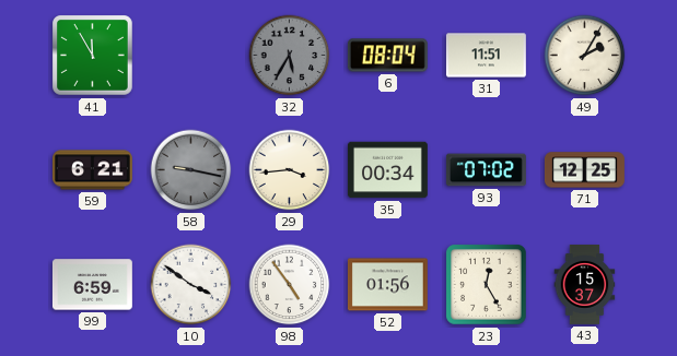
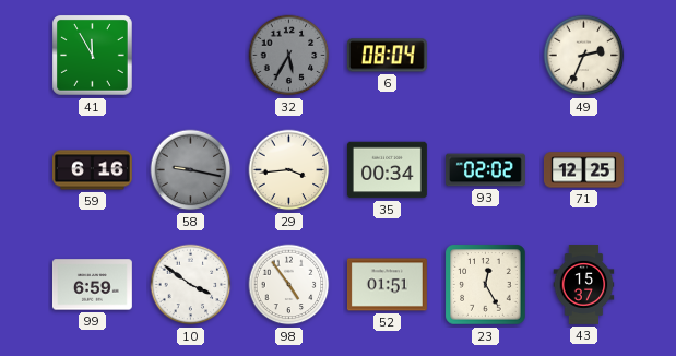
31: 11:51 -> none (486, 56)
49: 2:05 -> 2:34 (584, 56)
59: 6:21 -> 6:16 (93, 170)
93: 07:02 -> 02:02 (486, 170)
52: 01:56 -> 01:51 (387, 285)
